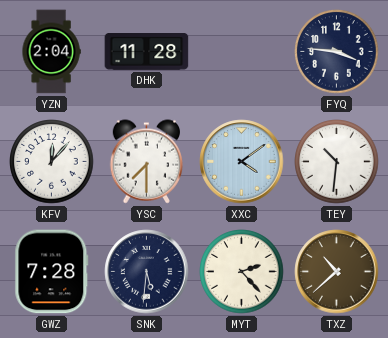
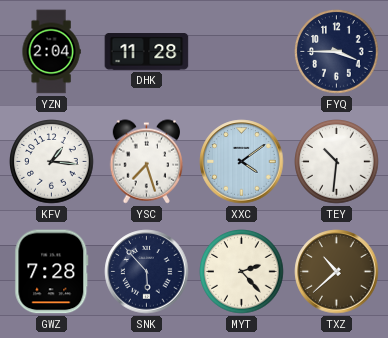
FYQ: 3:46 -> 3:45 (337, 52)
KFV: 12:07 -> 1:16 (52, 162)
YSC: 7:30 -> 7:27 (147, 162)
SNK: 5:31 -> 5:53 (147, 272)
